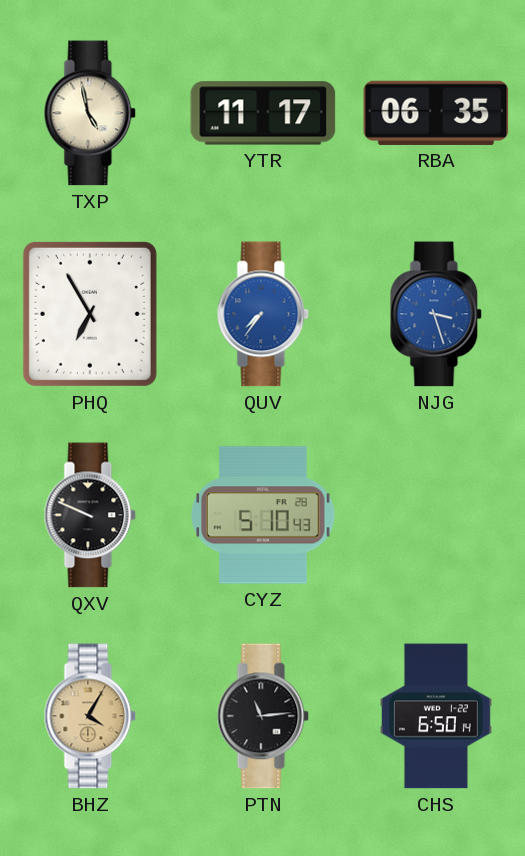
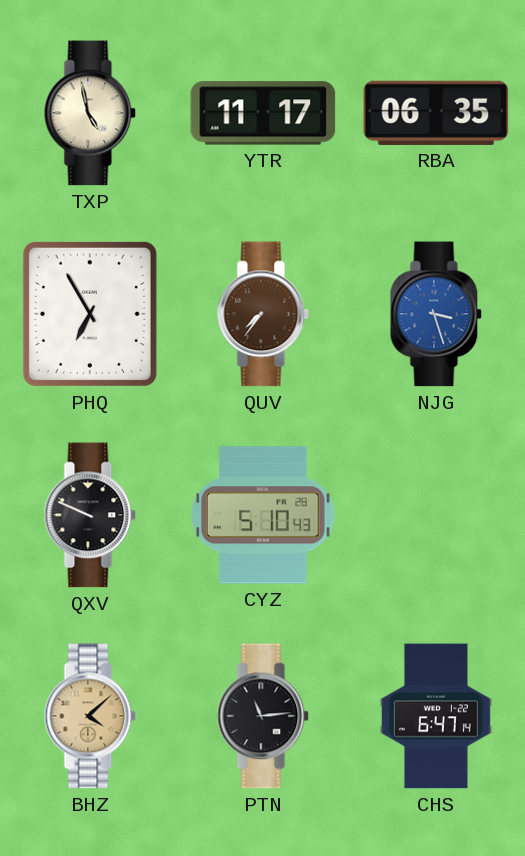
QUV dial: blue -> brown (263, 314)
BHZ: 4:05 -> 4:08 (90, 716)
CHS: 6:50 -> 6:47 (436, 716)
